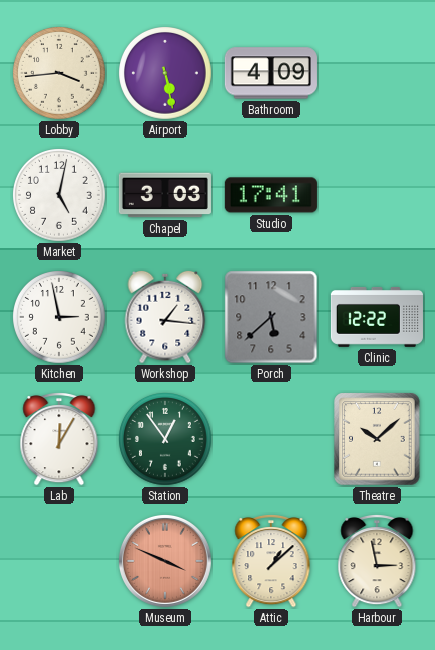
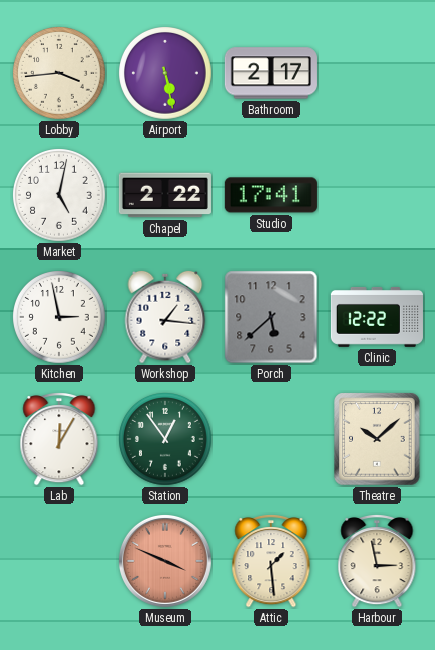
Bathroom: 4:09 -> 2:17 (271, 73)
Chapel: 3:03 -> 2:22 (165, 195)
Attic: 1:08 -> 1:29 (271, 562)
